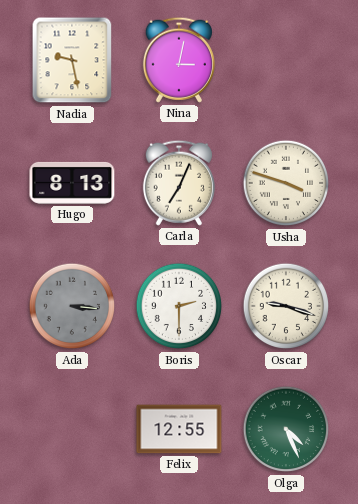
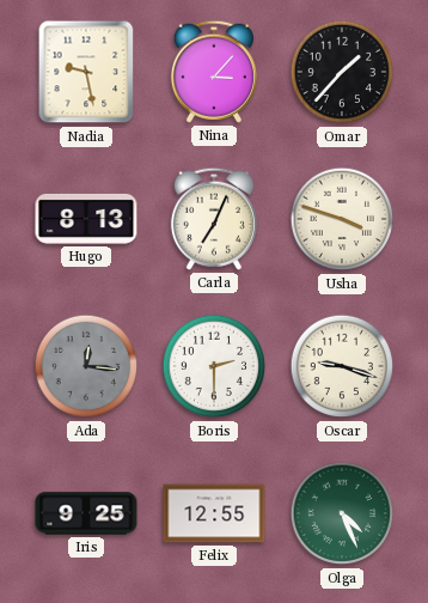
Nina: 3:02 -> 3:07 (214, 72)
Omar: none -> 1:37 (342, 72)
Ada: 3:16 -> 12:16 (86, 366)
Iris: none -> 9:25 (86, 513)
